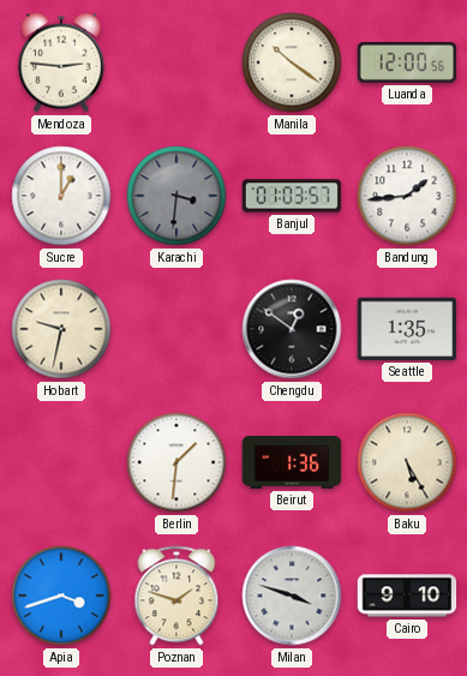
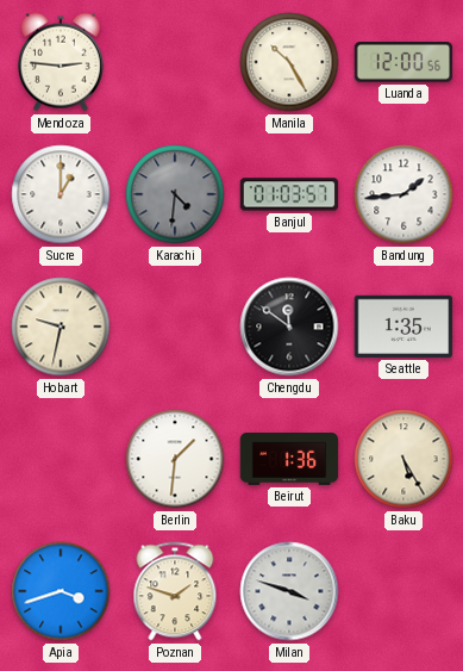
Manila: 10:21 -> 10:25 (289, 62)
Karachi: 3:31 -> 4:31 (175, 194)
Chengdu: 12:51 -> 11:51 (289, 327)
Cairo: 9:10 -> none (407, 596)
